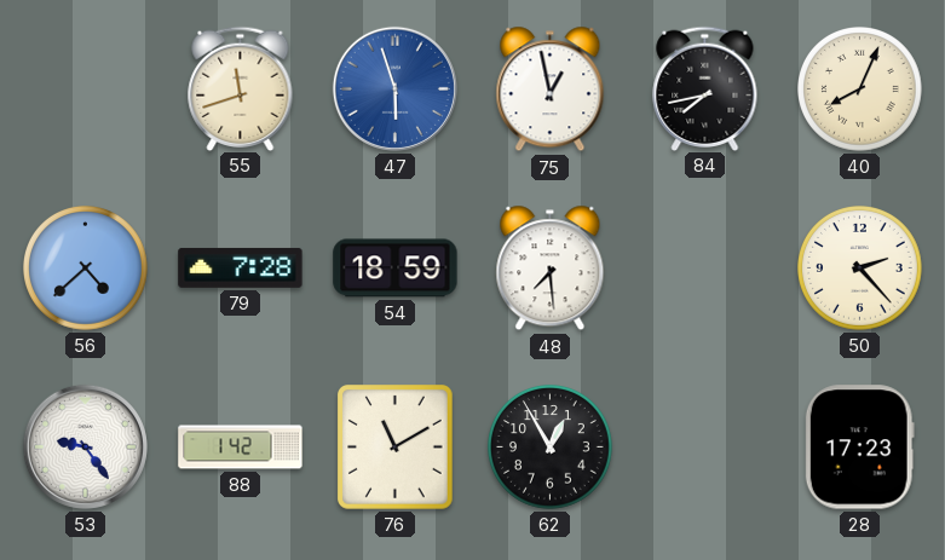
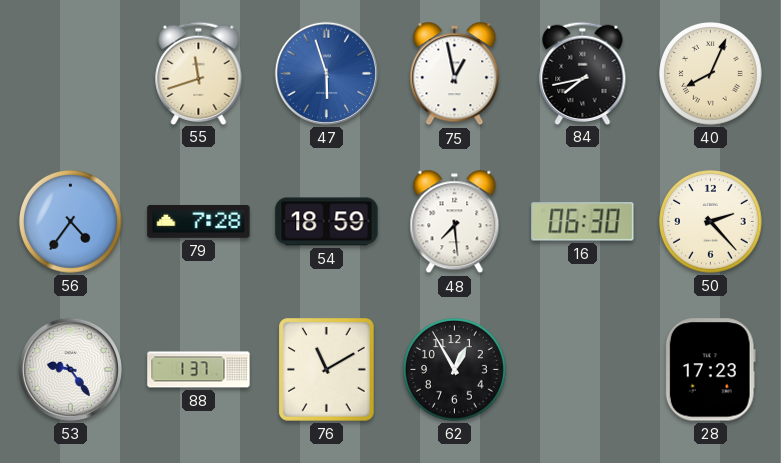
56: 4:38 -> 4:36 (71, 222)
16: none -> 06:30 (583, 222)
88: 1:42 -> 1:37 (199, 370)
